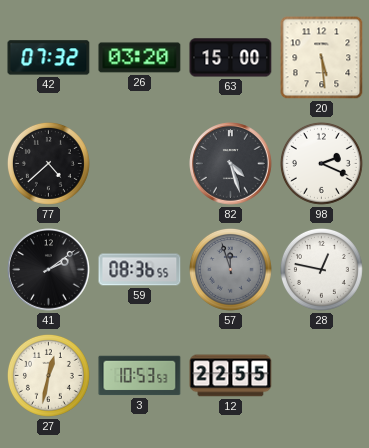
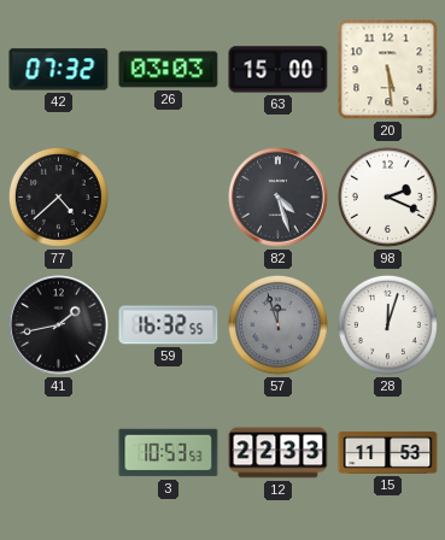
26: 03:20 -> 03:03 (169, 70)
41: 2:09 -> 1:43 (59, 325)
59: 08:36 -> 16:32 (169, 325)
28: 12:47 -> 12:03 (387, 324)
27: 12:32 -> none (48, 375)
12: 22:55 -> 22:33 (279, 453)
15: none -> 11:53 (388, 452)
